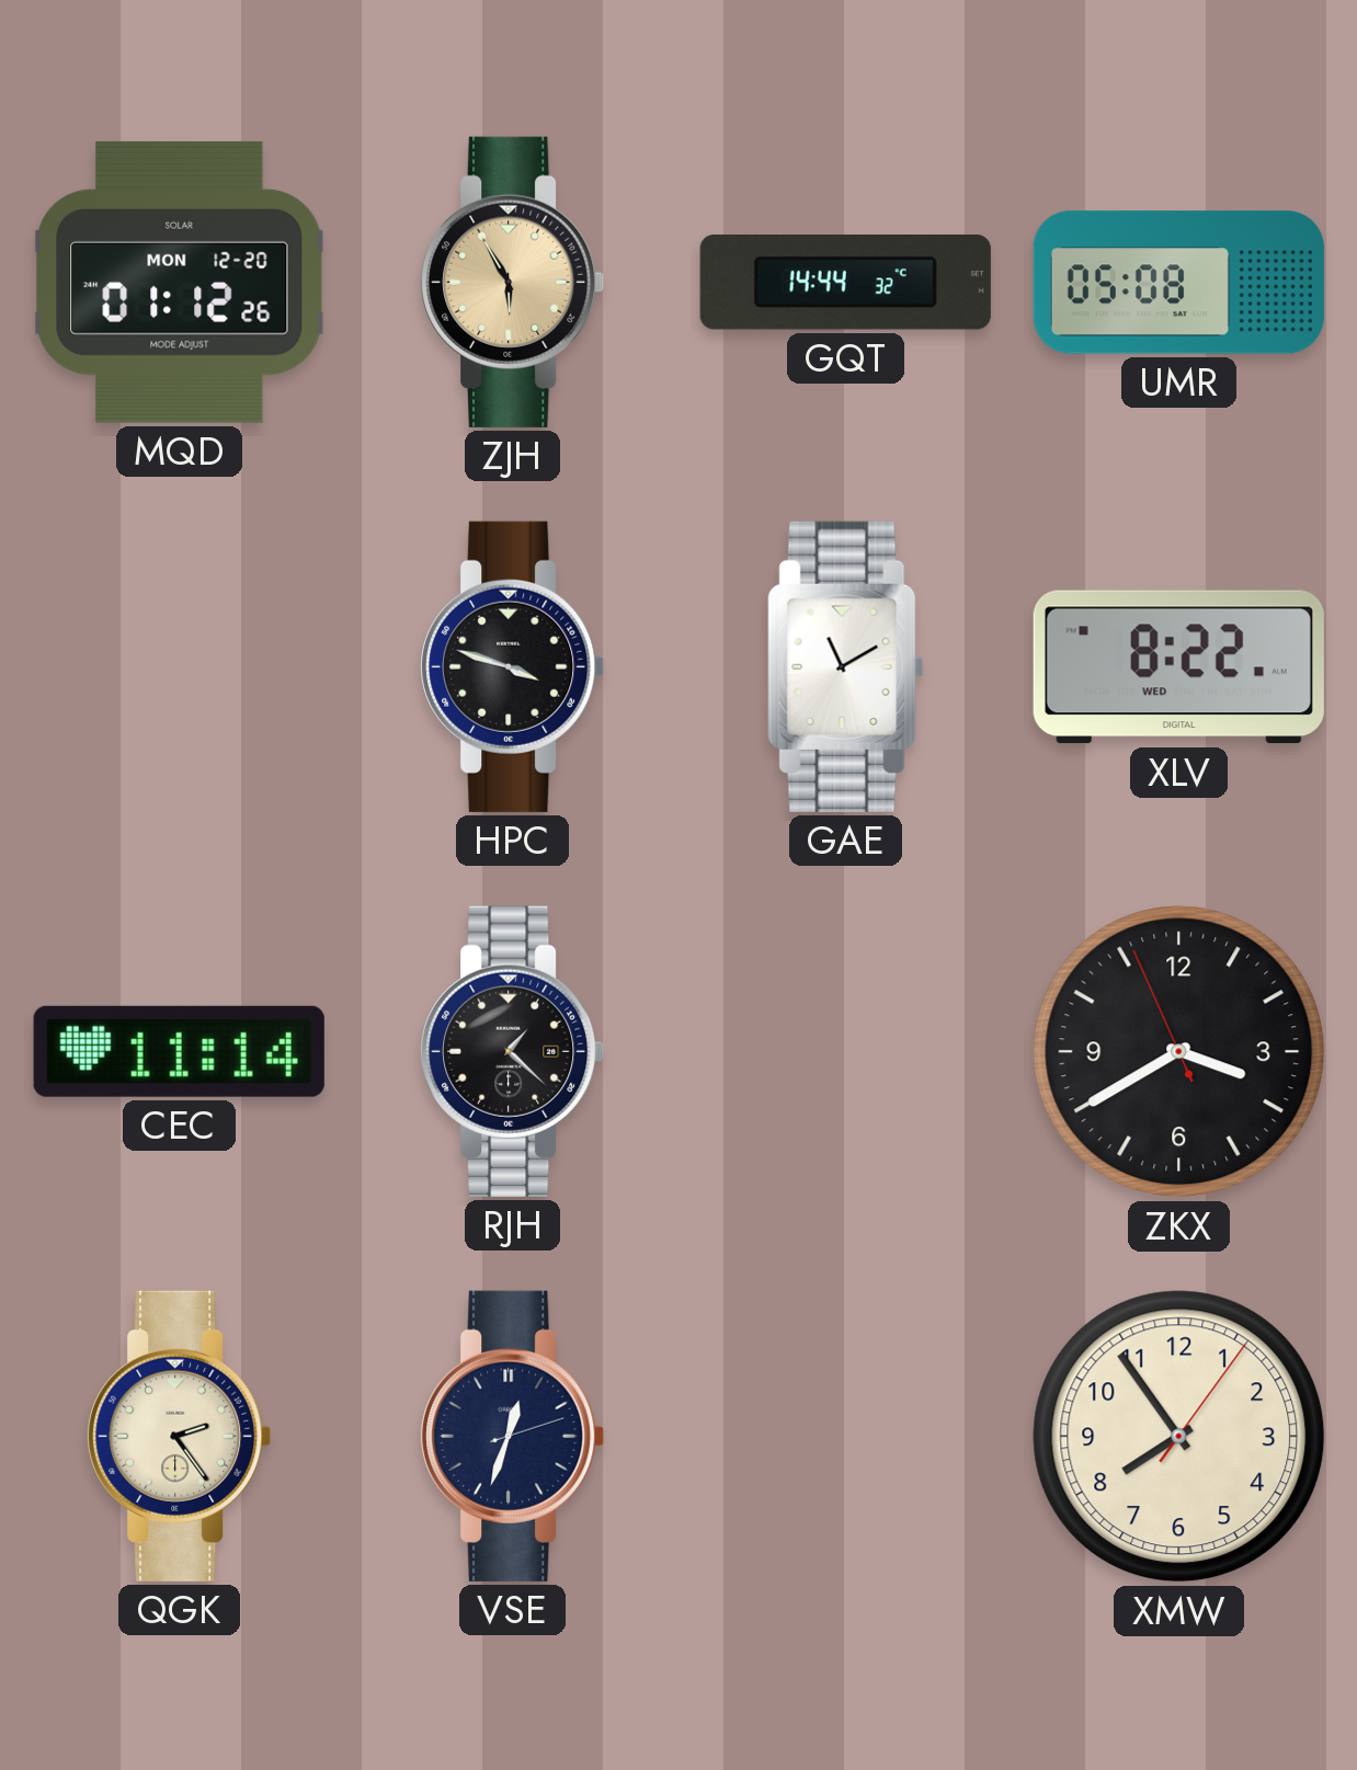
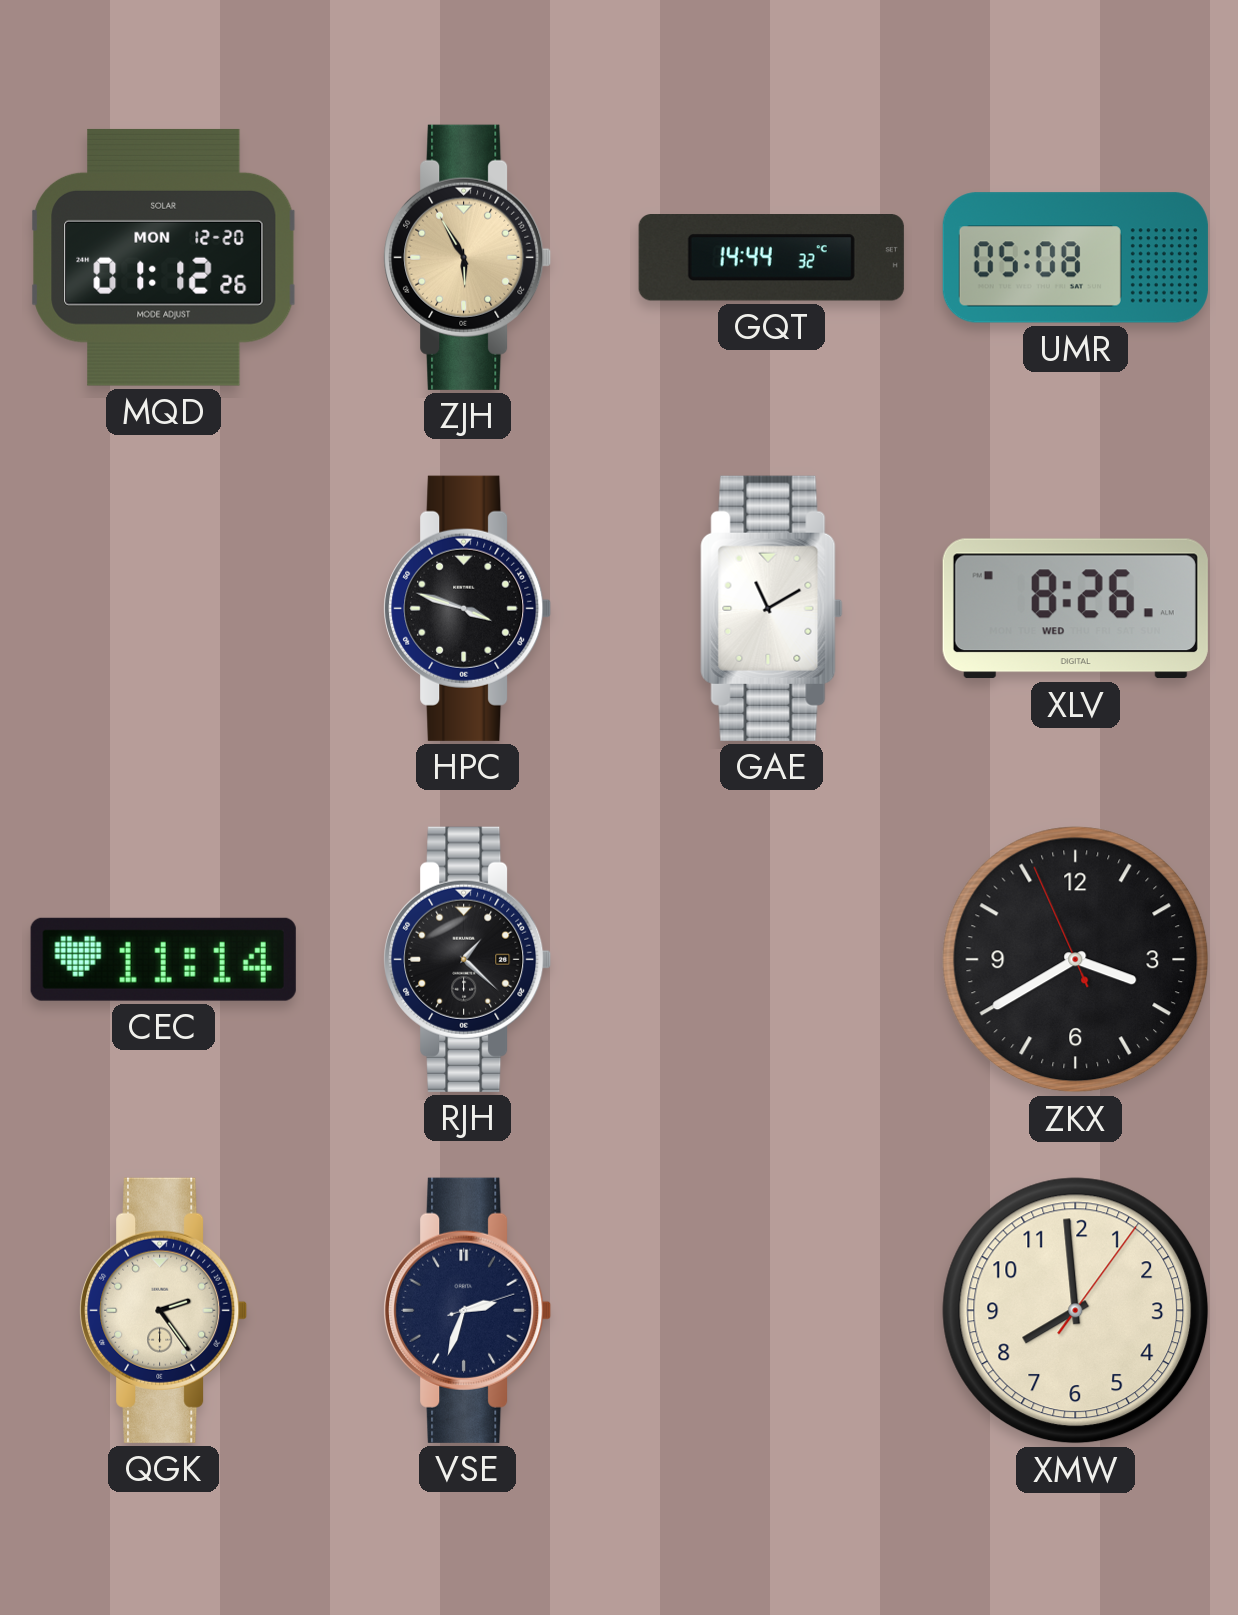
XLV: 8:22 -> 8:26 (1075, 609)
VSE: 12:33 -> 2:33 (468, 1310)
XMW: 7:54 -> 7:59 (1076, 1311)
